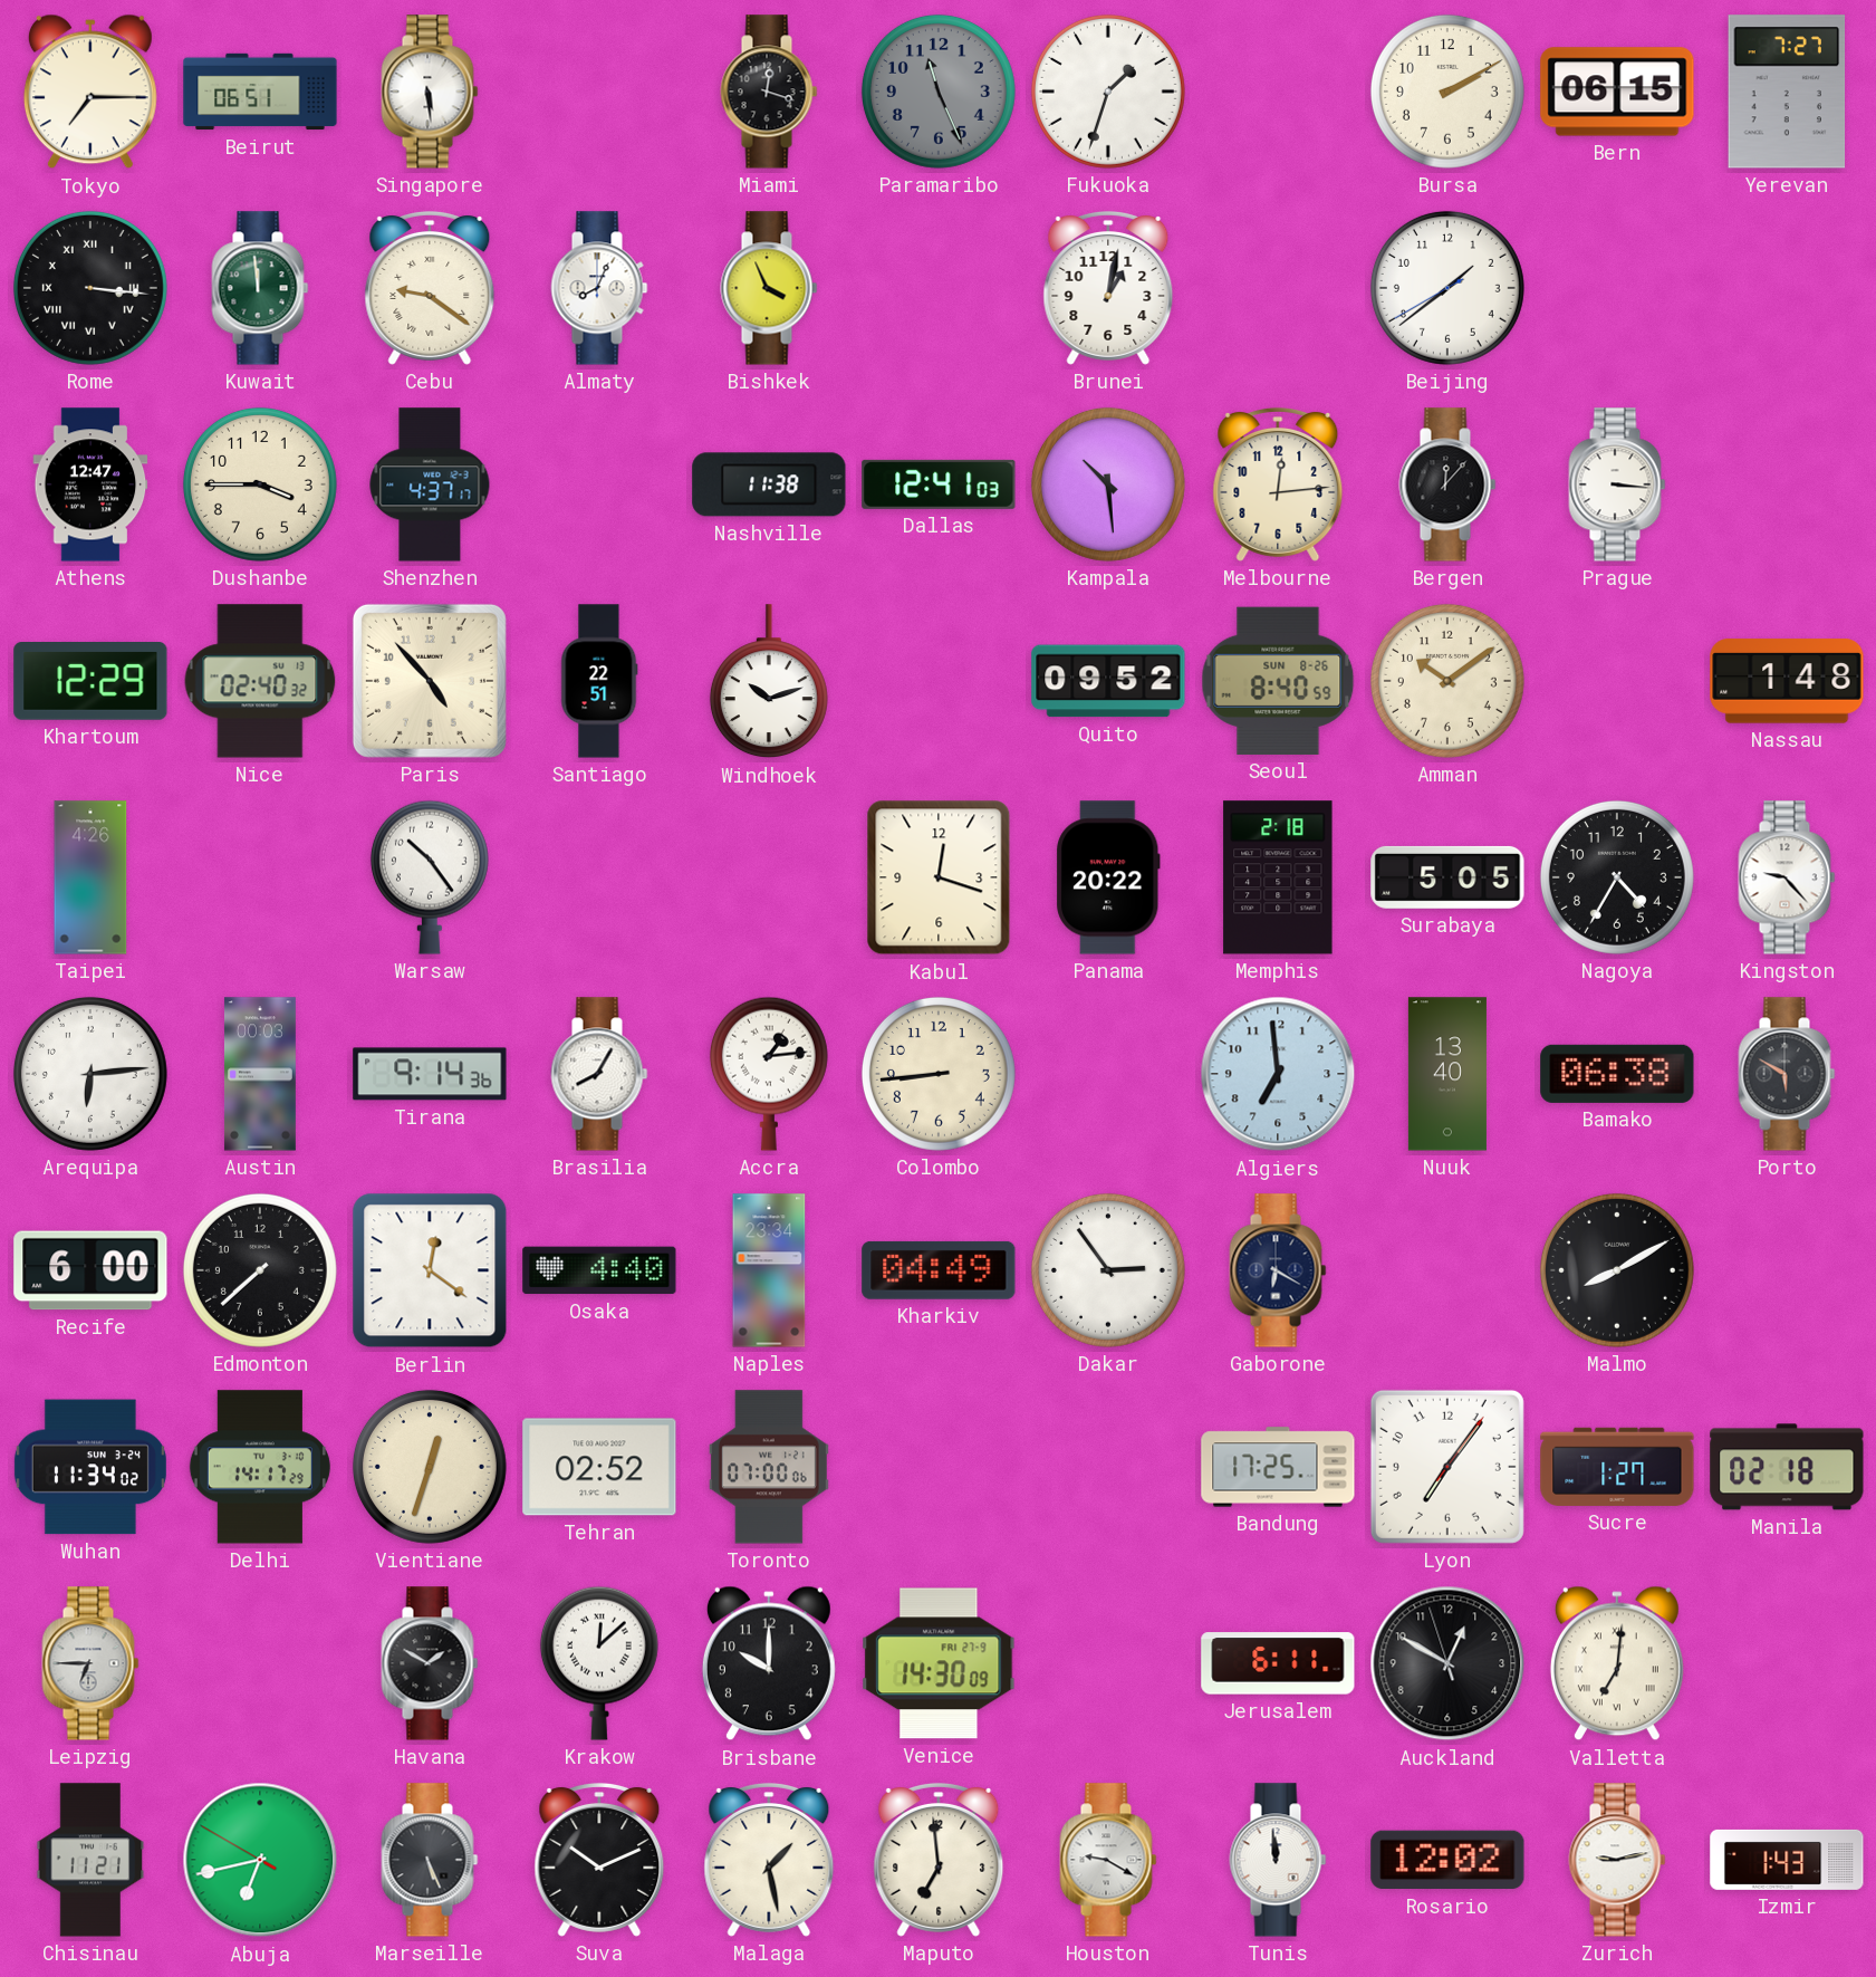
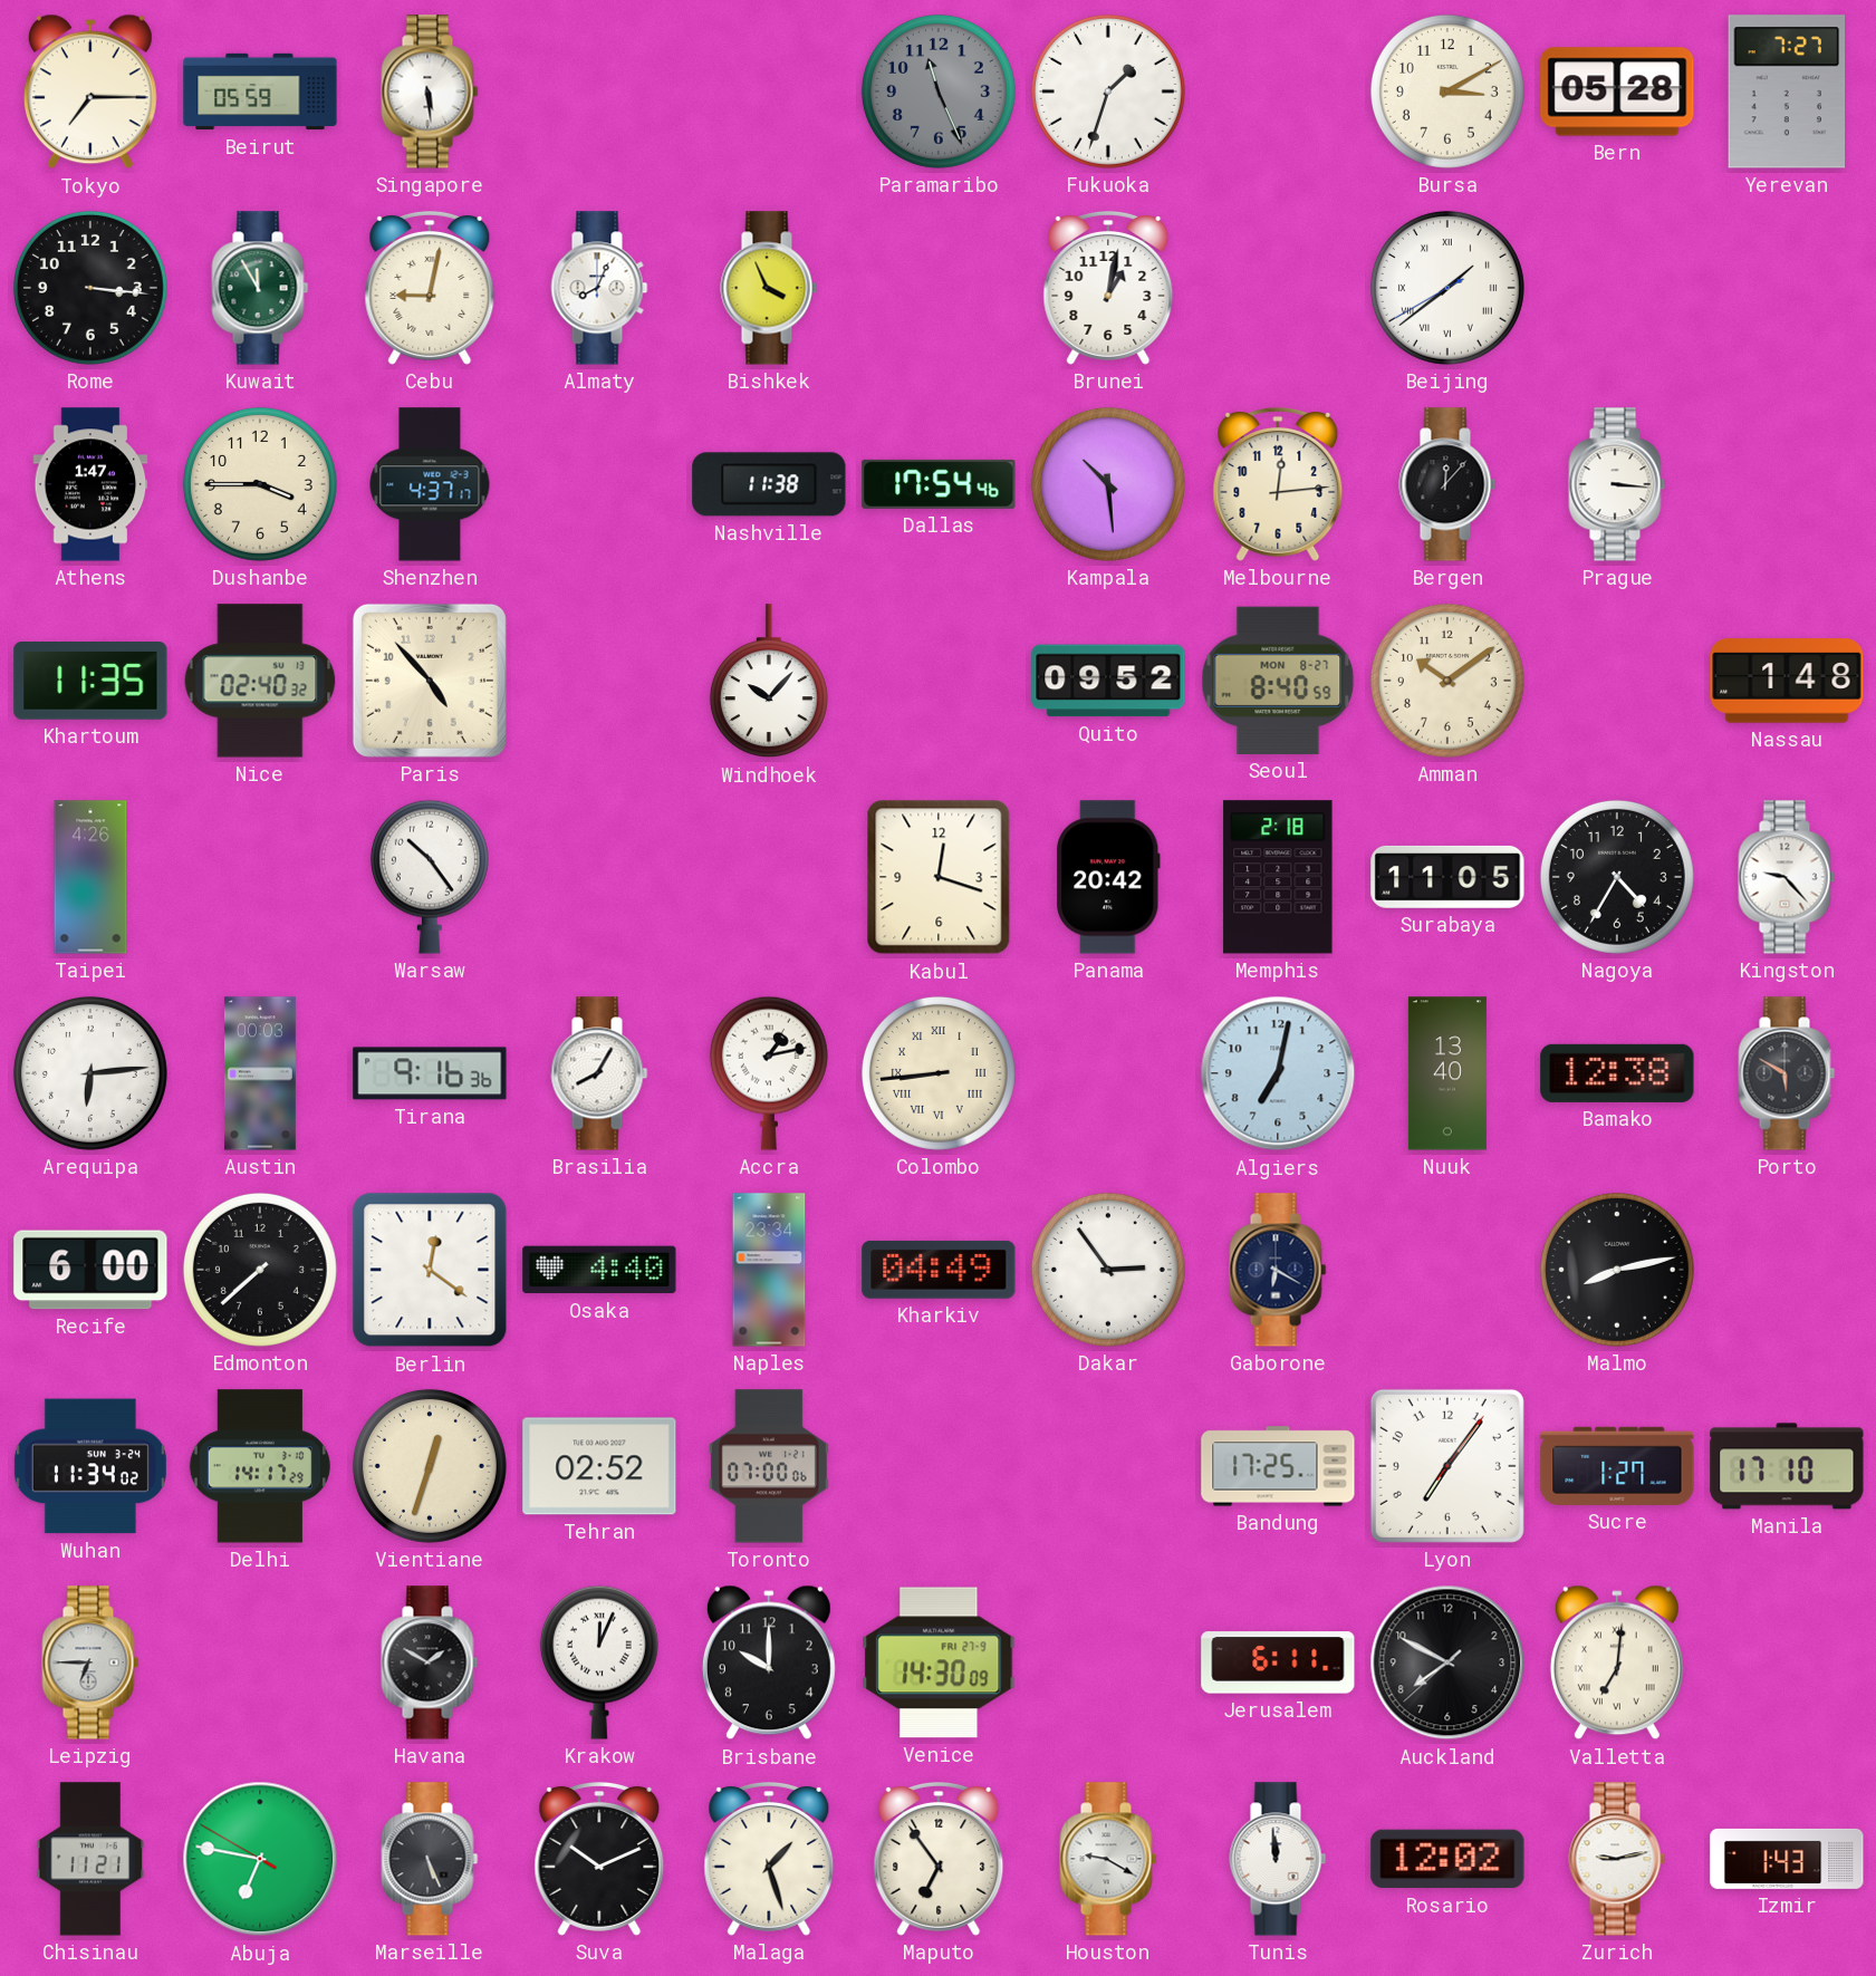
Beirut: 06:51 -> 05:59 (260, 91)
Miami: 12:18 -> none (769, 92)
Bursa: 2:10 -> 3:10 (1447, 91)
Bern: 06:15 -> 05:28 (1617, 91)
Rome numerals: Roman -> Arabic (90, 288)
Kuwait: 11:59 -> 11:55 (260, 288)
Cebu: 9:21 -> 9:02 (430, 288)
Beijing numerals: Arabic -> Roman (1447, 288)
Athens: 12:47 -> 1:47 (90, 484)
Dallas: 12:41 -> 17:54 (939, 484)
Khartoum: 12:29 -> 11:35 (90, 682)
Santiago: 22:51 -> none (599, 681)
Windhoek: 10:12 -> 10:07 (769, 682)
Seoul date: SUN 8-26 -> MON 8-27 (1278, 681)
Panama: 20:22 -> 20:42 (1109, 877)
Surabaya: 5:05 -> 11:05 (1447, 877)
Tirana: 9:14 -> 9:16 (430, 1073)
Accra: 1:14 -> 1:13 (769, 1073)
Colombo numerals: Arabic -> Roman (939, 1073)
Algiers: 6:59 -> 7:02 (1278, 1073)
Bamako: 06:38 -> 12:38 (1617, 1073)
Malmo: 8:10 -> 8:13 (1617, 1270)
Manila: 02:18 -> 17:10 (1787, 1466)
Krakow: 12:08 -> 12:04 (599, 1662)
Auckland: 12:49 -> 7:49 (1447, 1662)
Abuja: 6:42 -> 6:46 (260, 1859)
Malaga: 1:28 -> 1:27 (769, 1859)
Maputo: 6:59 -> 6:54 (939, 1859)
